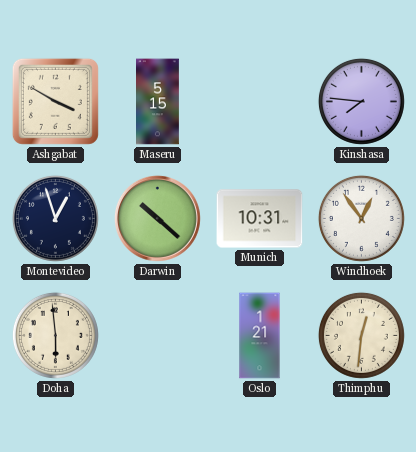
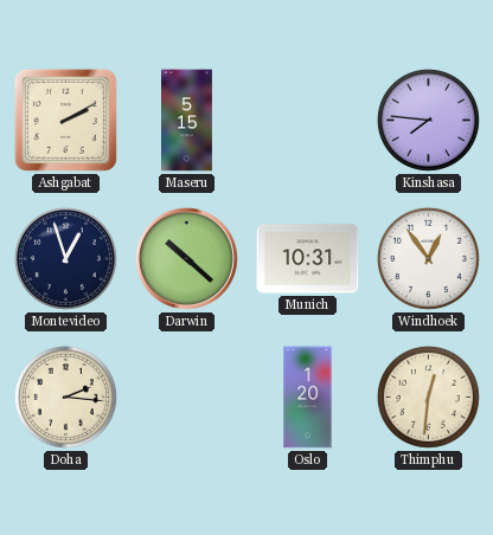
Ashgabat: 3:50 -> 2:10 (65, 120)
Doha: 5:59 -> 2:16 (65, 397)
Oslo: 1:21 -> 1:20 (308, 398)
